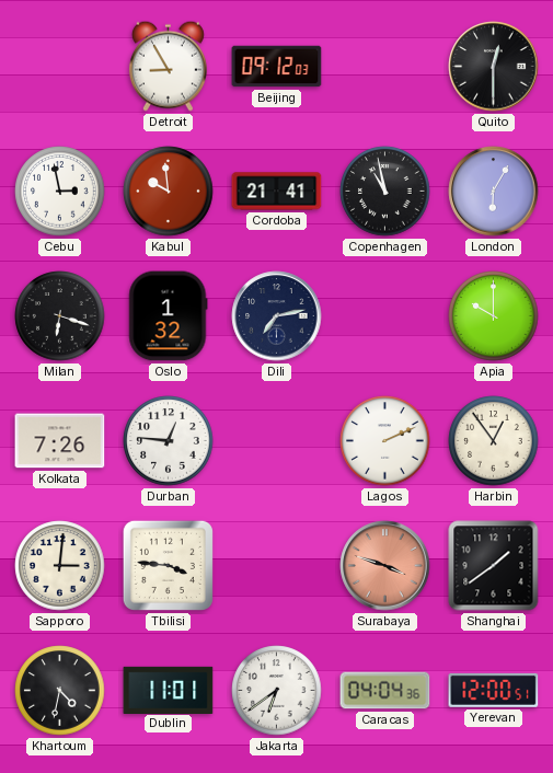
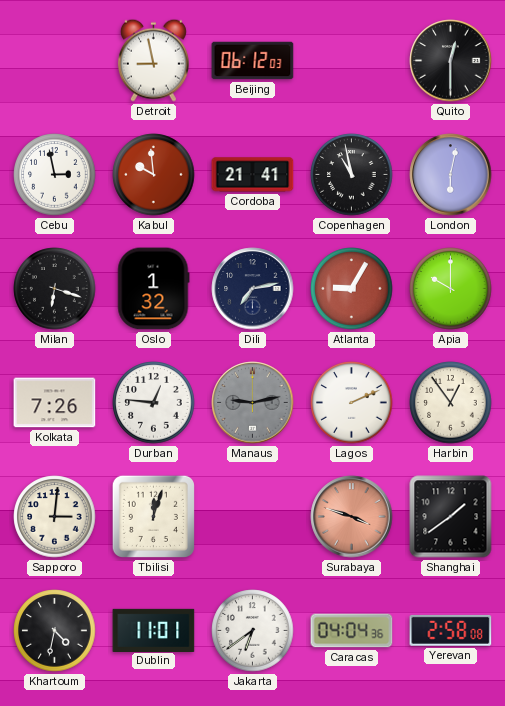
Detroit: 8:55 -> 8:58 (153, 60)
Beijing: 09:12 -> 06:12 (253, 61)
London: 6:05 -> 6:02 (451, 175)
Atlanta: none -> 9:05 (352, 289)
Manaus: none -> 9:13 (253, 403)
Tbilisi: 3:46 -> 12:03 (153, 516)
Yerevan: 12:00 -> 2:58 (451, 630)
